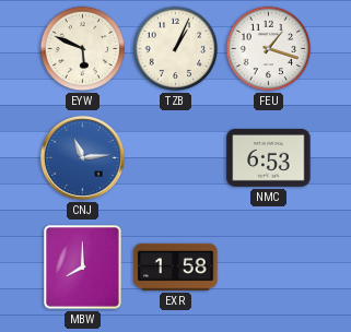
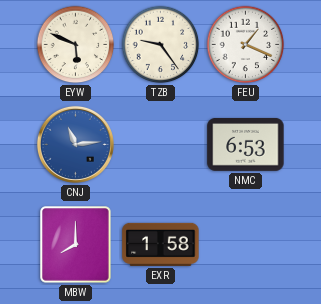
TZB: 1:04 -> 9:24 (161, 45)
FEU: 1:18 -> 1:19 (246, 45)
